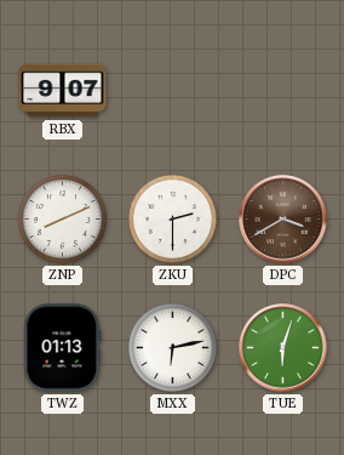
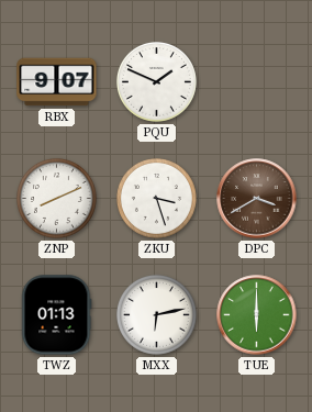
PQU: none -> 1:49 (156, 81)
ZKU: 2:30 -> 3:27 (156, 198)
TUE: 6:03 -> 6:00 (257, 315)
